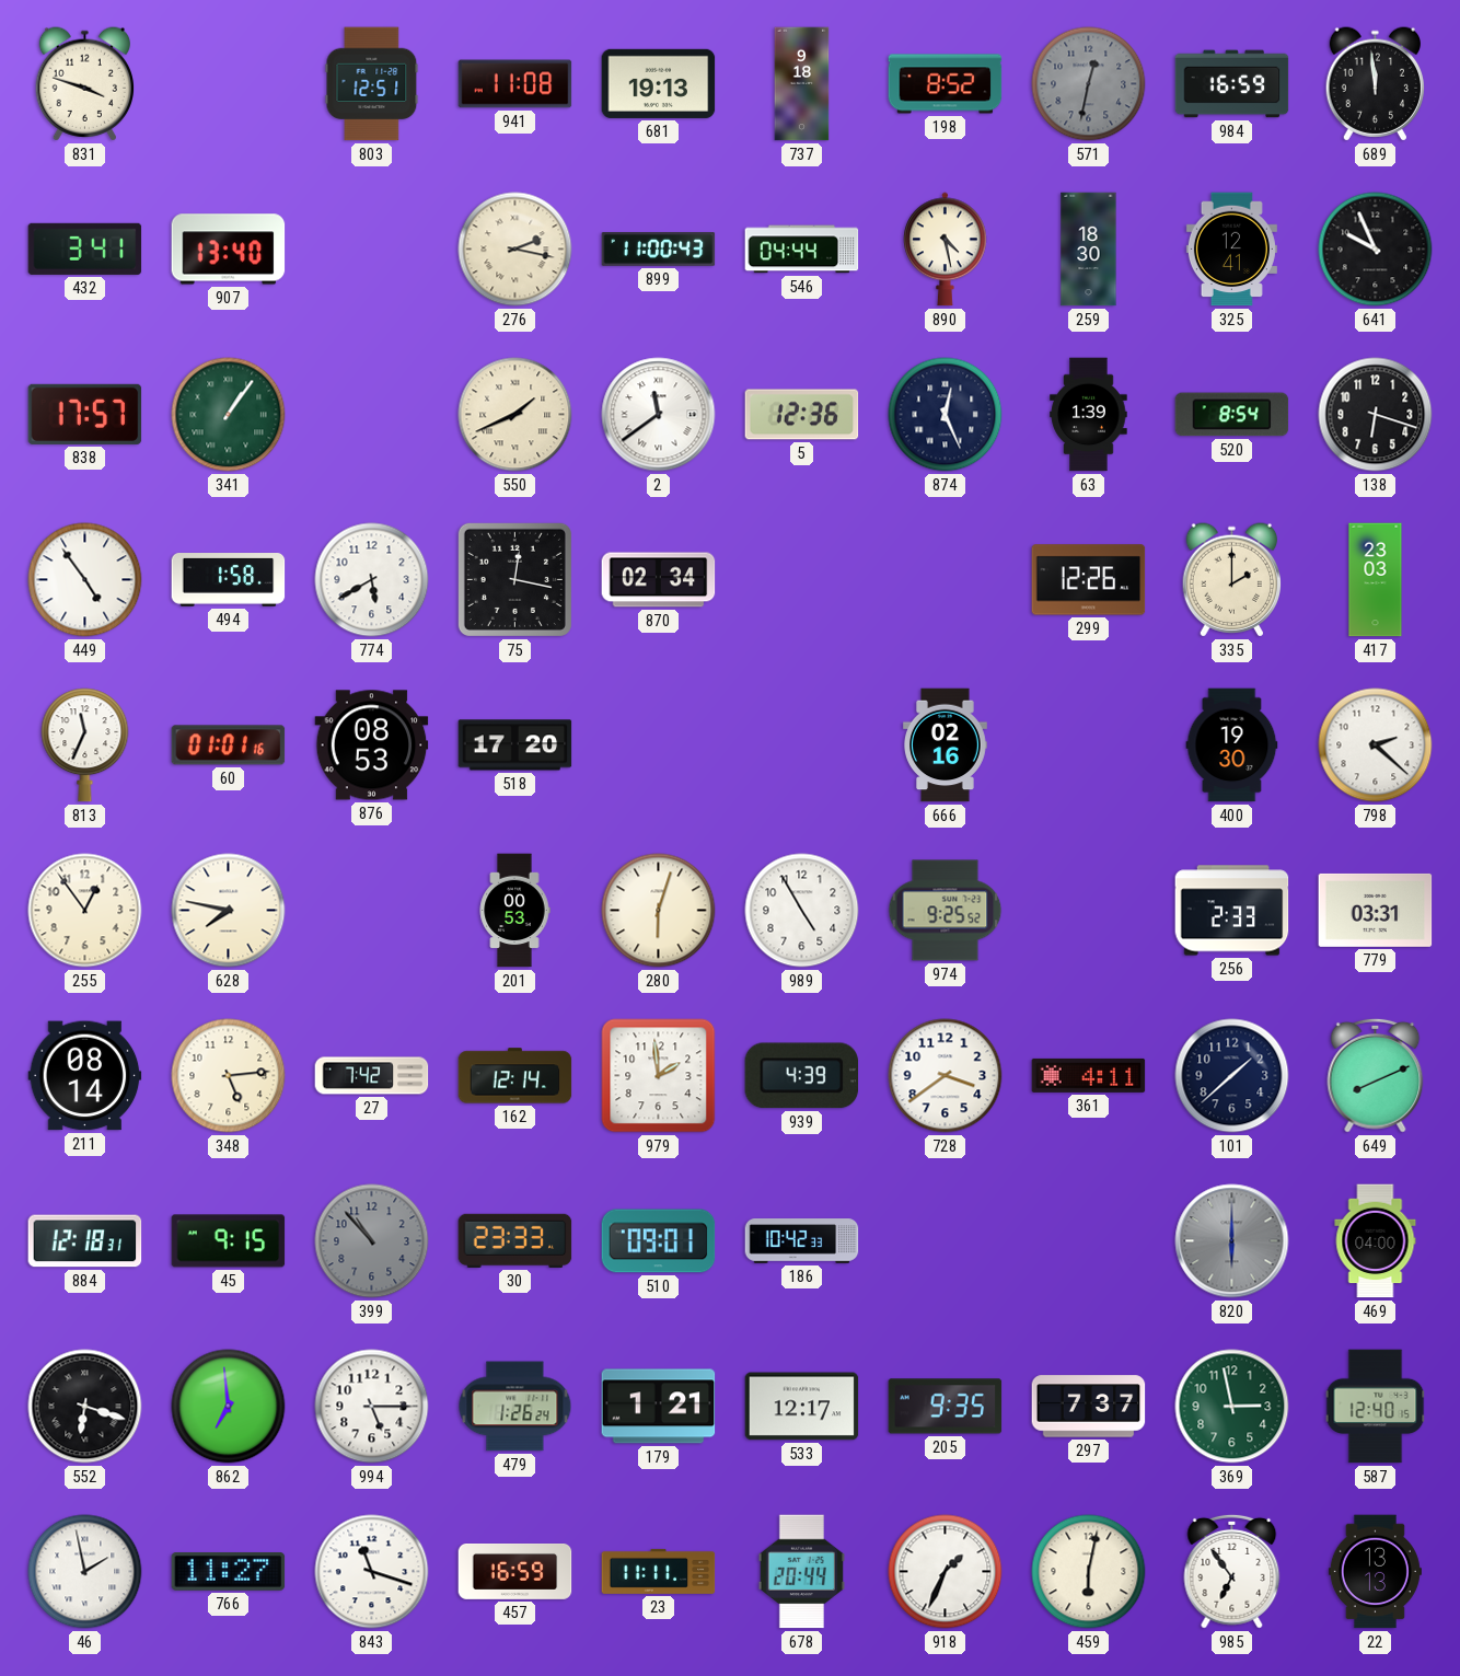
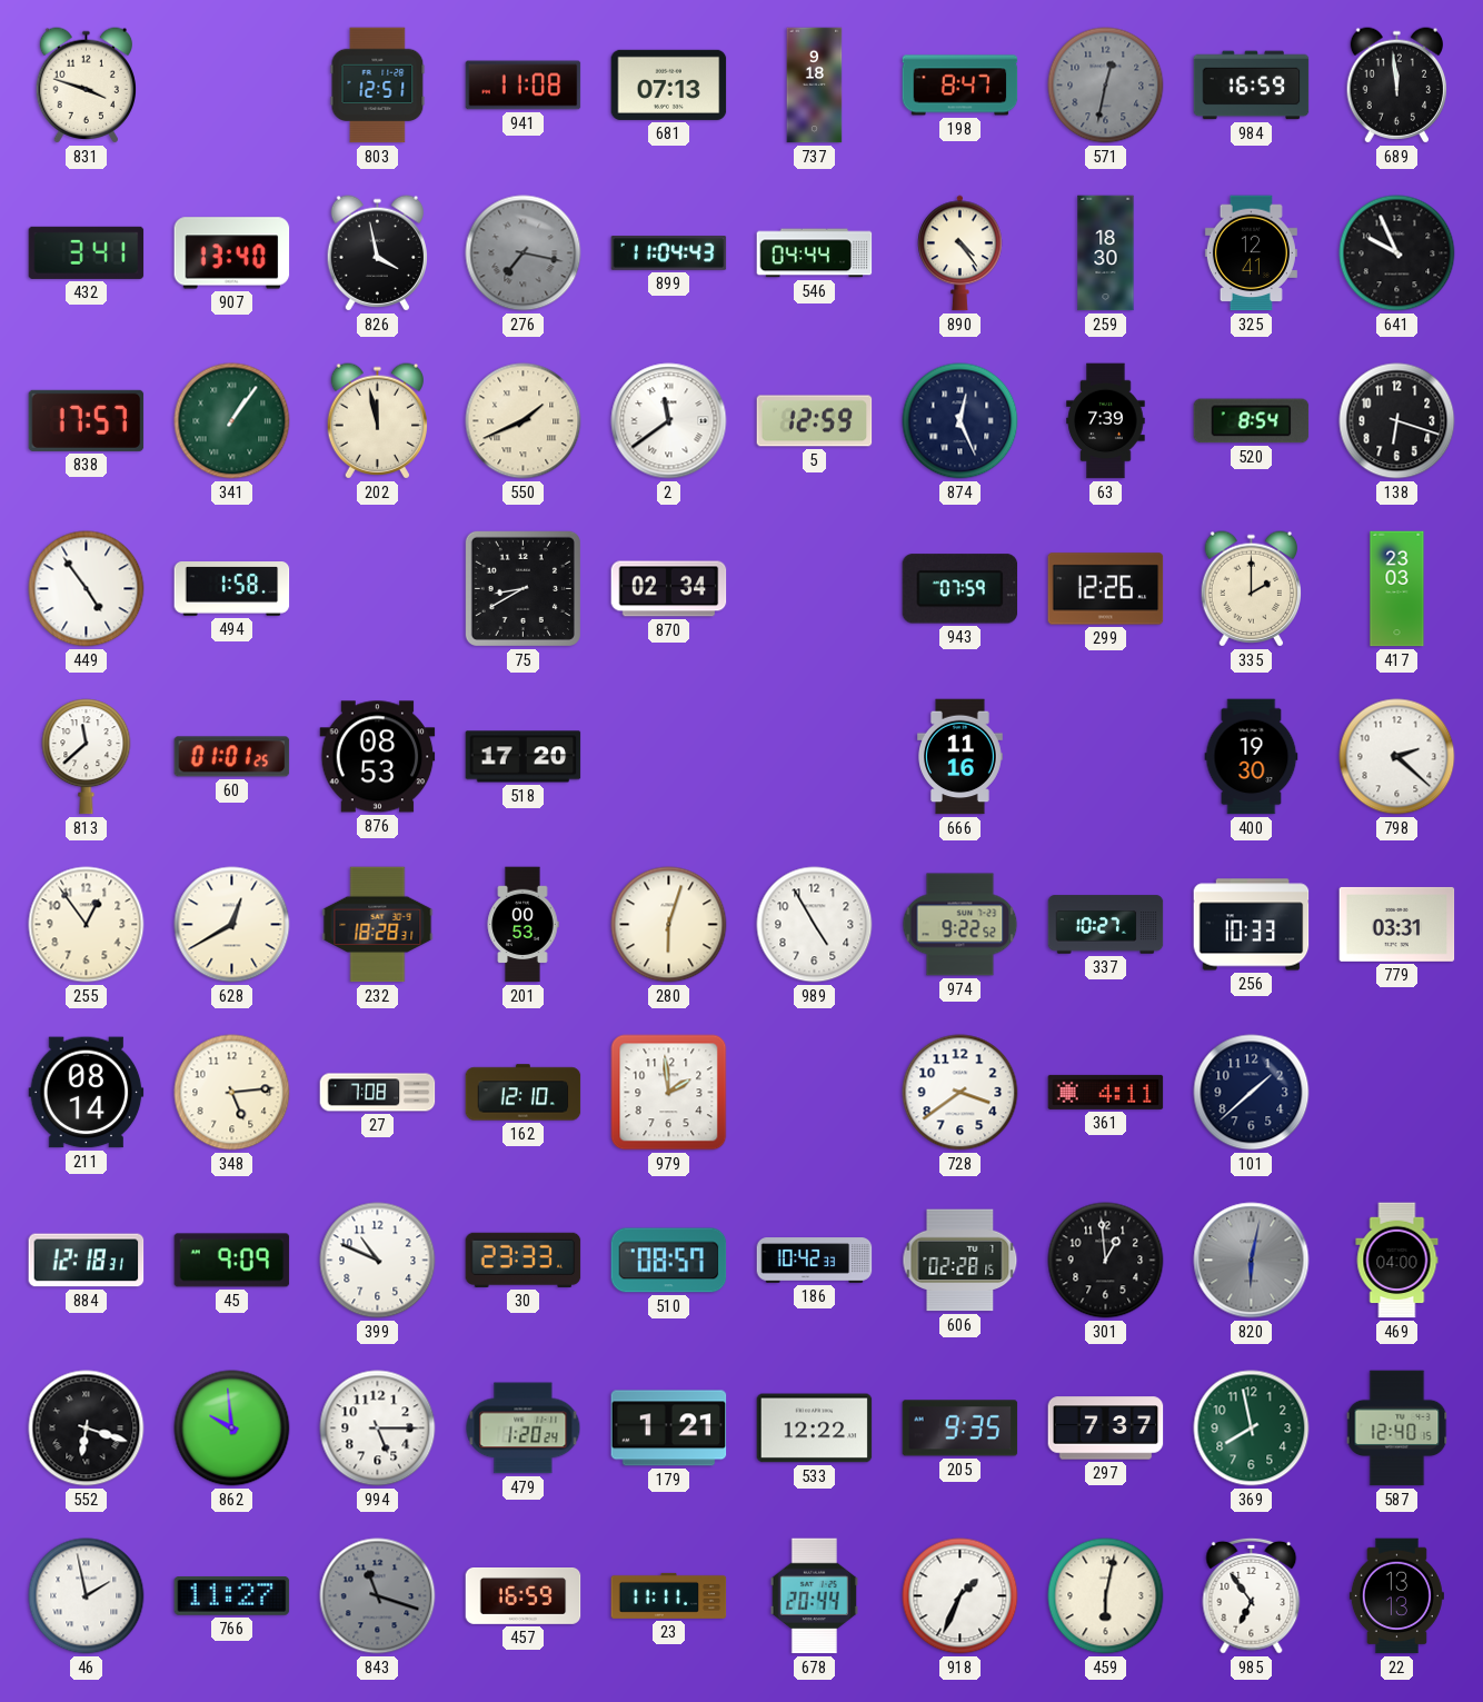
681: 19:13 -> 07:13 (669, 84)
198: 8:52 -> 8:47 (961, 86)
826: none -> 3:58 (377, 253)
276: 2:17 -> 7:17 (524, 253)
276 dial: cream -> grey (524, 253)
899: 11:00 -> 11:04 (669, 253)
890: 4:28 -> 4:24 (961, 253)
202: none -> 11:58 (377, 421)
5: 12:36 -> 12:59 (815, 421)
63: 1:39 -> 7:39 (1106, 421)
774: 5:40 -> none (372, 580)
75: 12:17 -> 8:40 (522, 588)
943: none -> 07:59 (961, 589)
813: 11:34 -> 11:38 (87, 757)
60: 01:01:16 -> 01:01:25 (232, 757)
666: 02:16 -> 11:16 (961, 757)
628: 7:47 -> 12:40 (232, 925)
232: none -> 18:28 (378, 925)
974: 9:25 -> 9:22 (961, 925)
337: none -> 10:27 (1106, 925)
256: 2:33 -> 10:33 (1252, 925)
27: 7:42 -> 7:08 (378, 1093)
162: 12:14 -> 12:10 (524, 1093)
939: 4:39 -> none (802, 1076)
649: 8:11 -> none (1376, 1075)
45: 9:15 -> 9:09 (232, 1261)
399: 10:53 -> 10:49 (378, 1261)
399 dial: grey -> white (378, 1261)
510: 09:01 -> 08:57 (669, 1261)
606: none -> 02:28 (961, 1261)
301: none -> 12:59 (1106, 1261)
820: 6:00 -> 6:02 (1252, 1261)
862: 6:59 -> 9:59 (232, 1429)
479: 1:26 -> 1:20 (524, 1429)
533: 12:17 -> 12:22 (815, 1429)
369: 2:58 -> 7:58 (1252, 1429)
843 dial: white -> grey (378, 1596)
